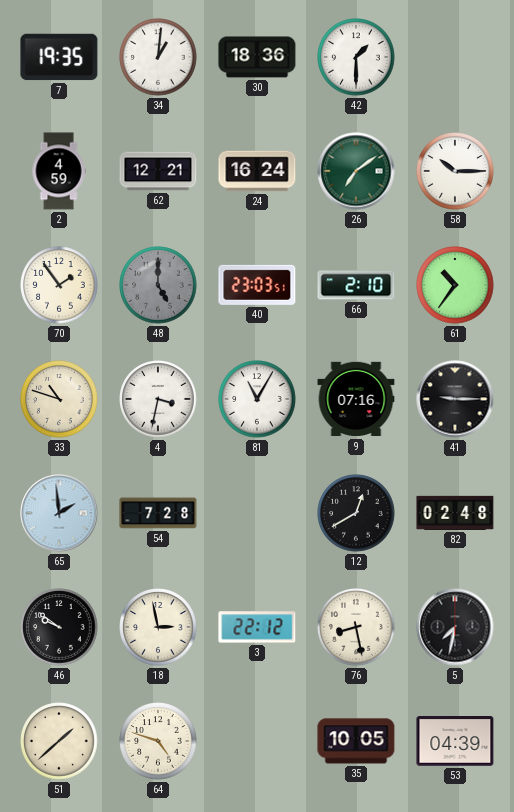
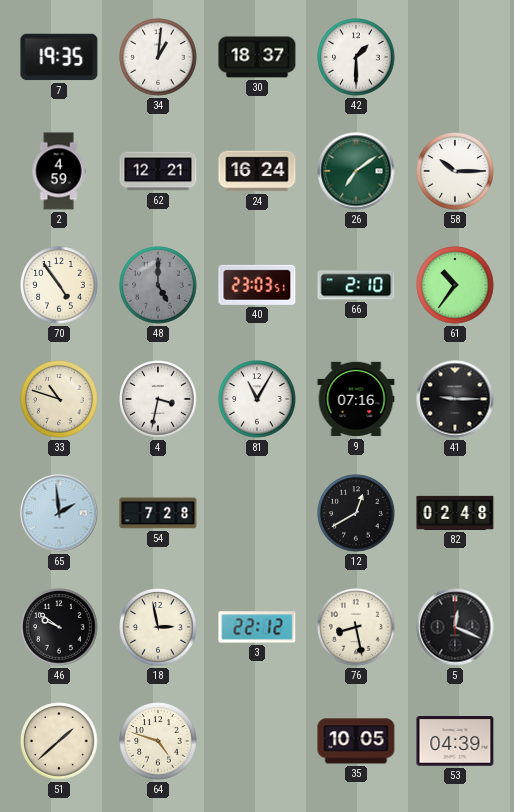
30: 18:36 -> 18:37 (257, 57)
70: 1:54 -> 4:54 (59, 285)
5: 7:32 -> 12:19 (455, 627)
